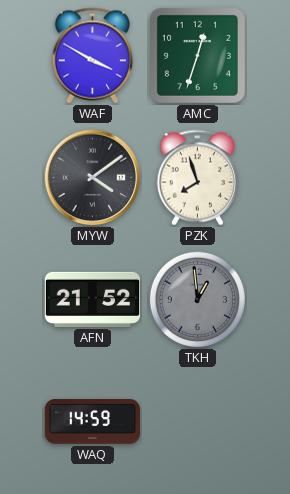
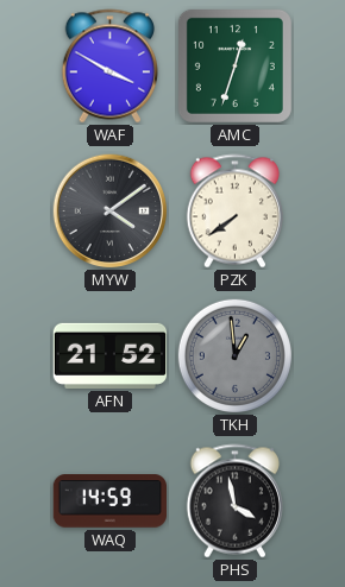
PZK: 7:57 -> 7:39 (234, 212)
PHS: none -> 3:58 (234, 501)
